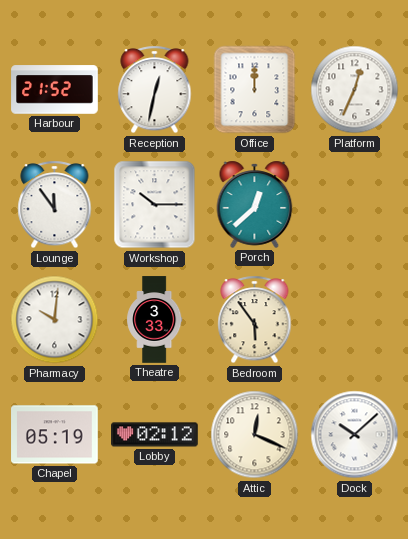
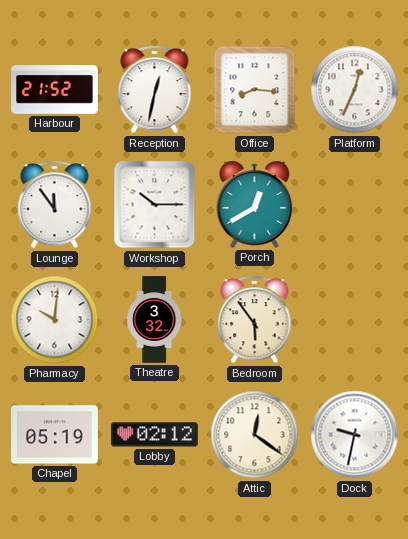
Office: 12:00 -> 8:16 (255, 90)
Porch: 12:38 -> 12:40 (255, 204)
Theatre: 3:33 -> 3:32 (155, 320)
Attic: 12:19 -> 12:21 (255, 435)
Dock: 10:08 -> 9:32 (355, 435)
